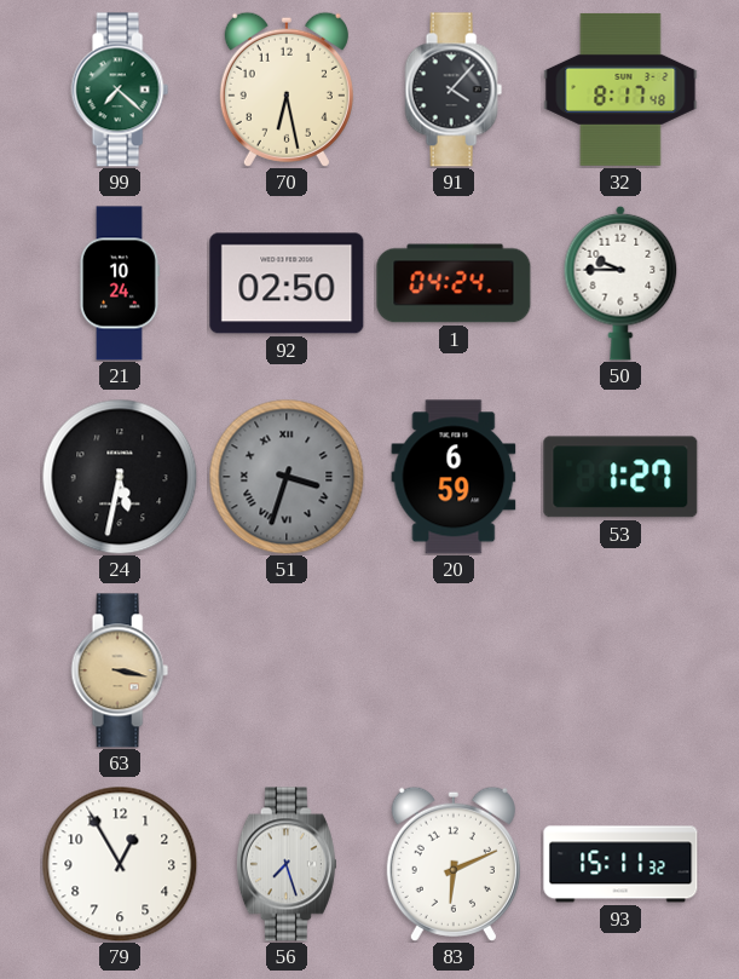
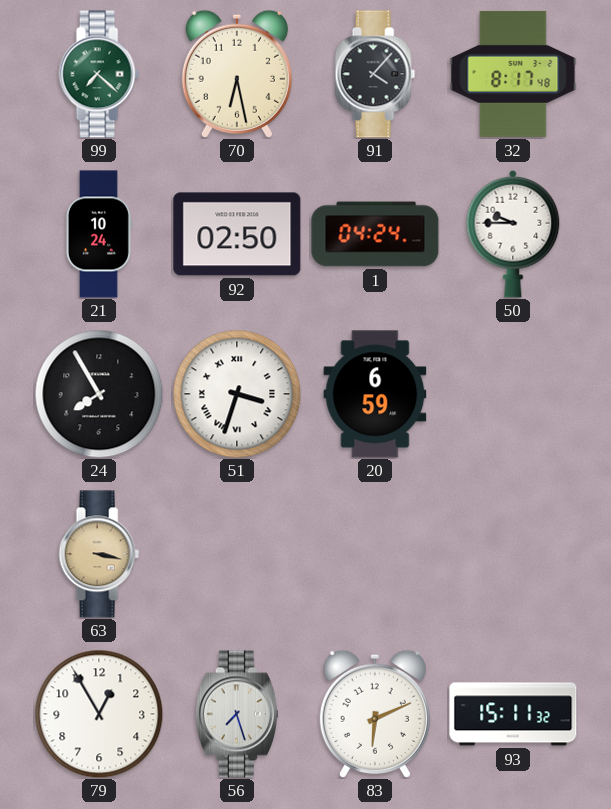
24: 5:32 -> 7:55 (99, 394)
51 dial: grey -> white (237, 394)
53: 1:27 -> none (620, 477)
